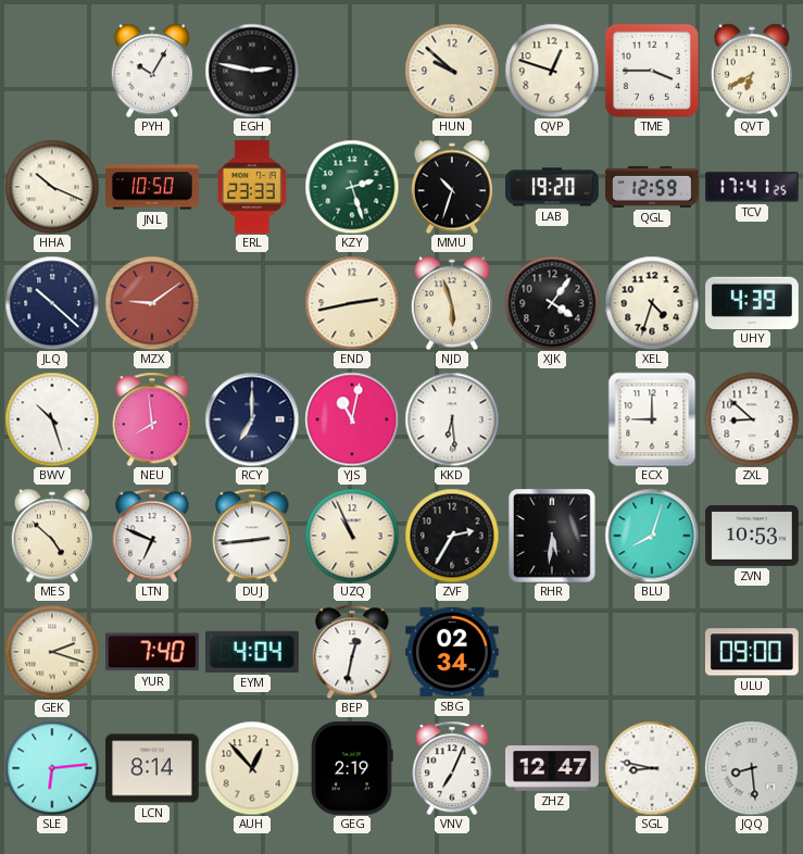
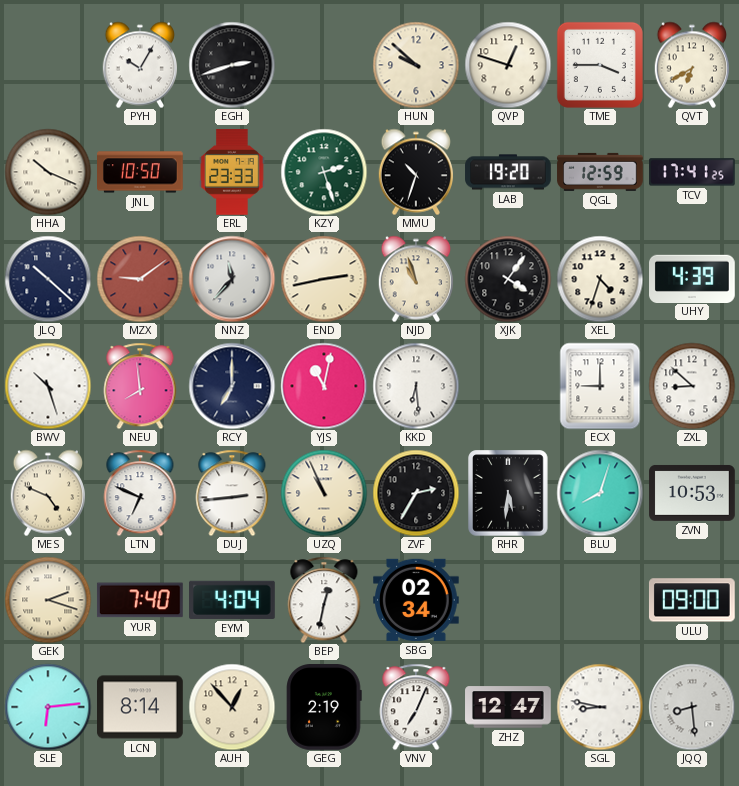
EGH: 2:47 -> 2:42 (232, 65)
NNZ: none -> 11:37 (232, 279)
NJD: 5:57 -> 10:57 (415, 279)
MES: 4:52 -> 4:49 (47, 493)
